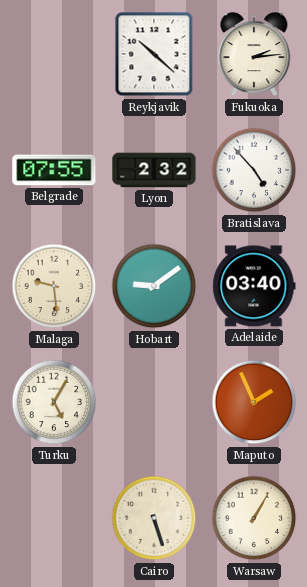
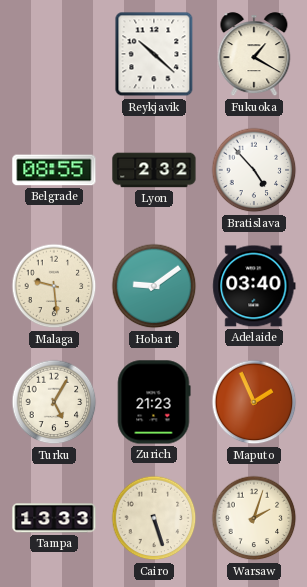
Fukuoka: 2:14 -> 1:20 (254, 55)
Belgrade: 07:55 -> 08:55 (54, 170)
Zurich: none -> 21:23 (154, 402)
Tampa: none -> 13:33 (54, 518)
Warsaw: 1:05 -> 2:03 (254, 518)
